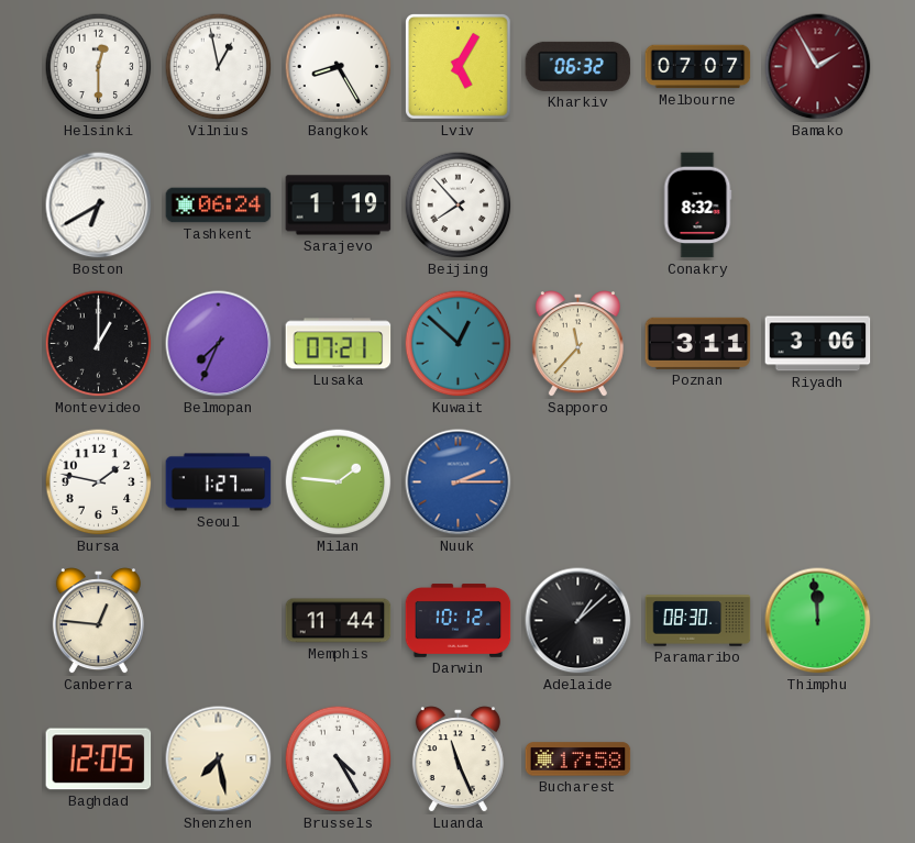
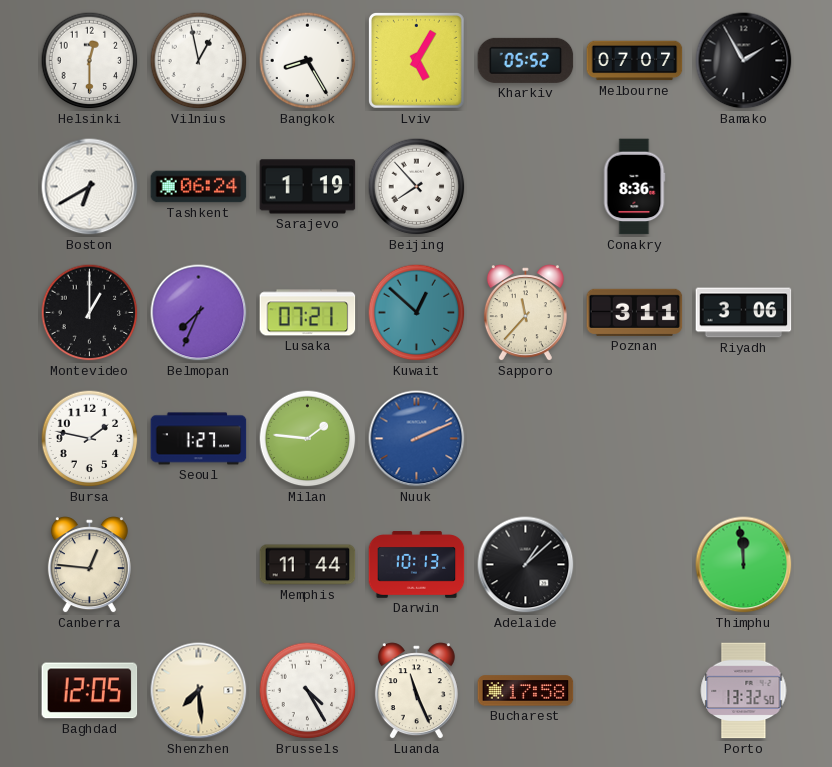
Kharkiv: 06:32 -> 05:52 (526, 60)
Bamako dial: burgundy -> black (744, 61)
Conakry: 8:32 -> 8:36 (634, 187)
Nuuk: 2:15 -> 2:11 (417, 439)
Darwin: 10:12 -> 10:13 (417, 565)
Paramaribo: 08:30 -> none (698, 621)
Shenzhen: 7:28 -> 7:29 (199, 691)
Porto: none -> 13:32 (744, 691)
